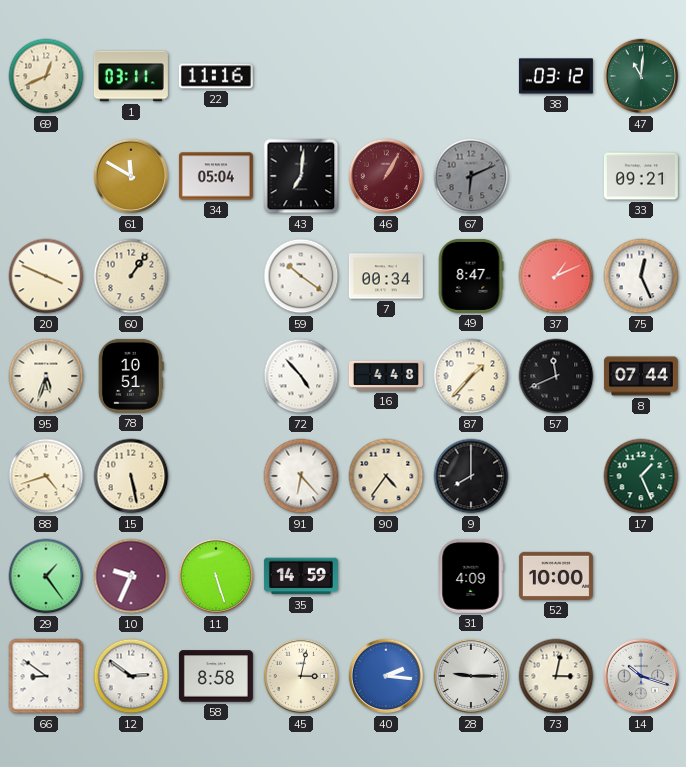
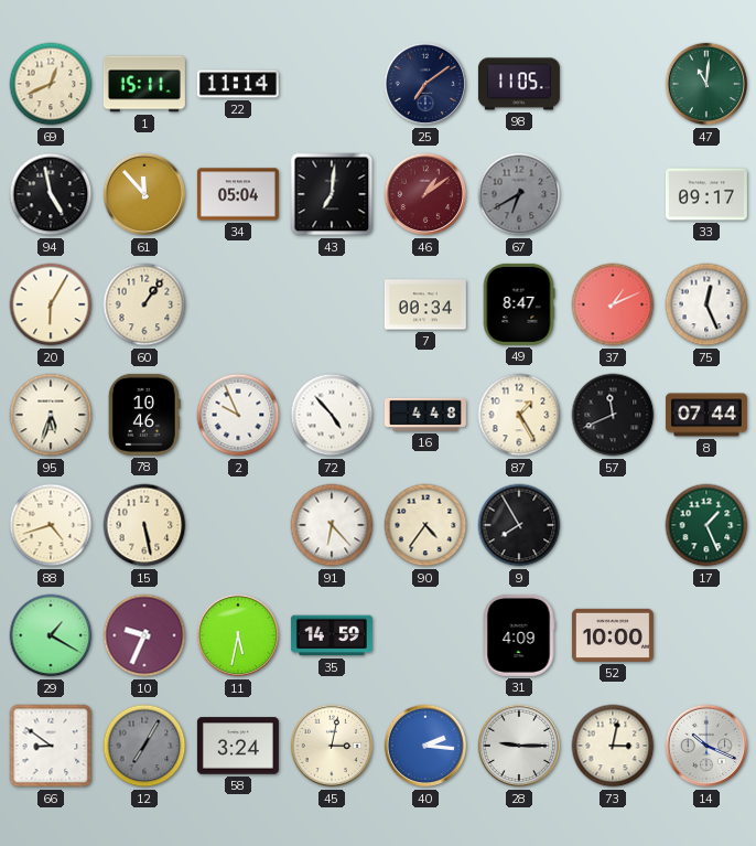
1: 03:11 -> 15:11 (144, 84)
22: 11:16 -> 11:14 (238, 84)
25: none -> 7:09 (425, 84)
98: none -> 11:05 (519, 84)
38: 03:12 -> none (556, 76)
94: none -> 4:58 (51, 194)
61: 11:50 -> 11:53 (144, 194)
46: 1:05 -> 1:09 (425, 194)
67: 6:11 -> 6:40 (519, 194)
33: 09:21 -> 09:17 (706, 194)
20: 3:49 -> 6:05 (51, 304)
59: 10:21 -> none (301, 276)
78: 10:51 -> 10:46 (144, 415)
2: none -> 9:56 (238, 415)
87: 1:37 -> 1:25 (519, 415)
9: 8:00 -> 7:55 (519, 525)
29: 1:24 -> 1:20 (51, 635)
11: 5:27 -> 5:32 (238, 635)
12: 2:51 -> 7:05 (144, 746)
12 dial: white -> grey (144, 746)
58: 8:58 -> 3:24 (238, 746)
14: 10:18 -> 10:19 (706, 746)
